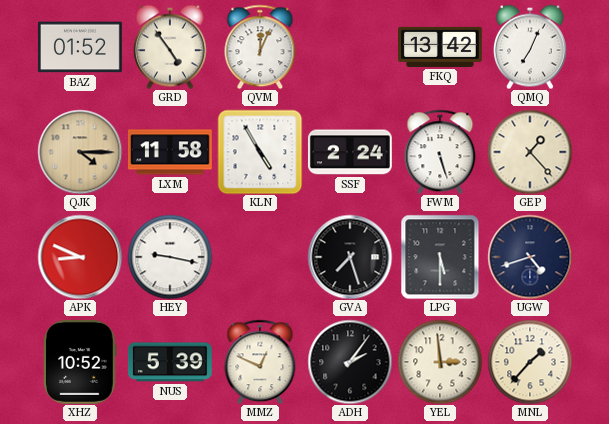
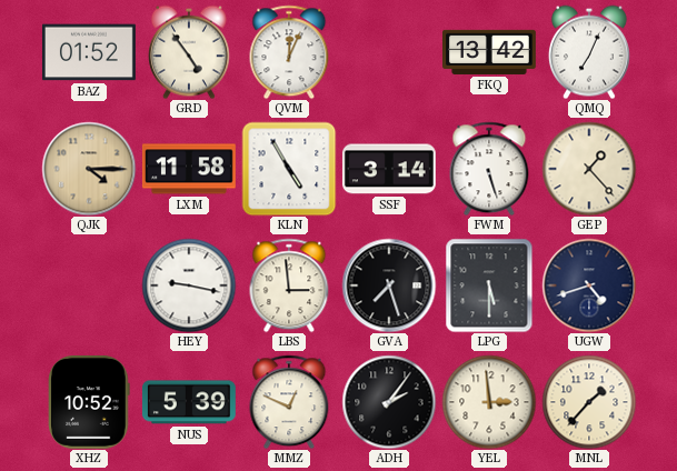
SSF: 2:24 -> 3:14 (389, 169)
APK: 8:49 -> none (80, 257)
LBS: none -> 2:59 (289, 285)
